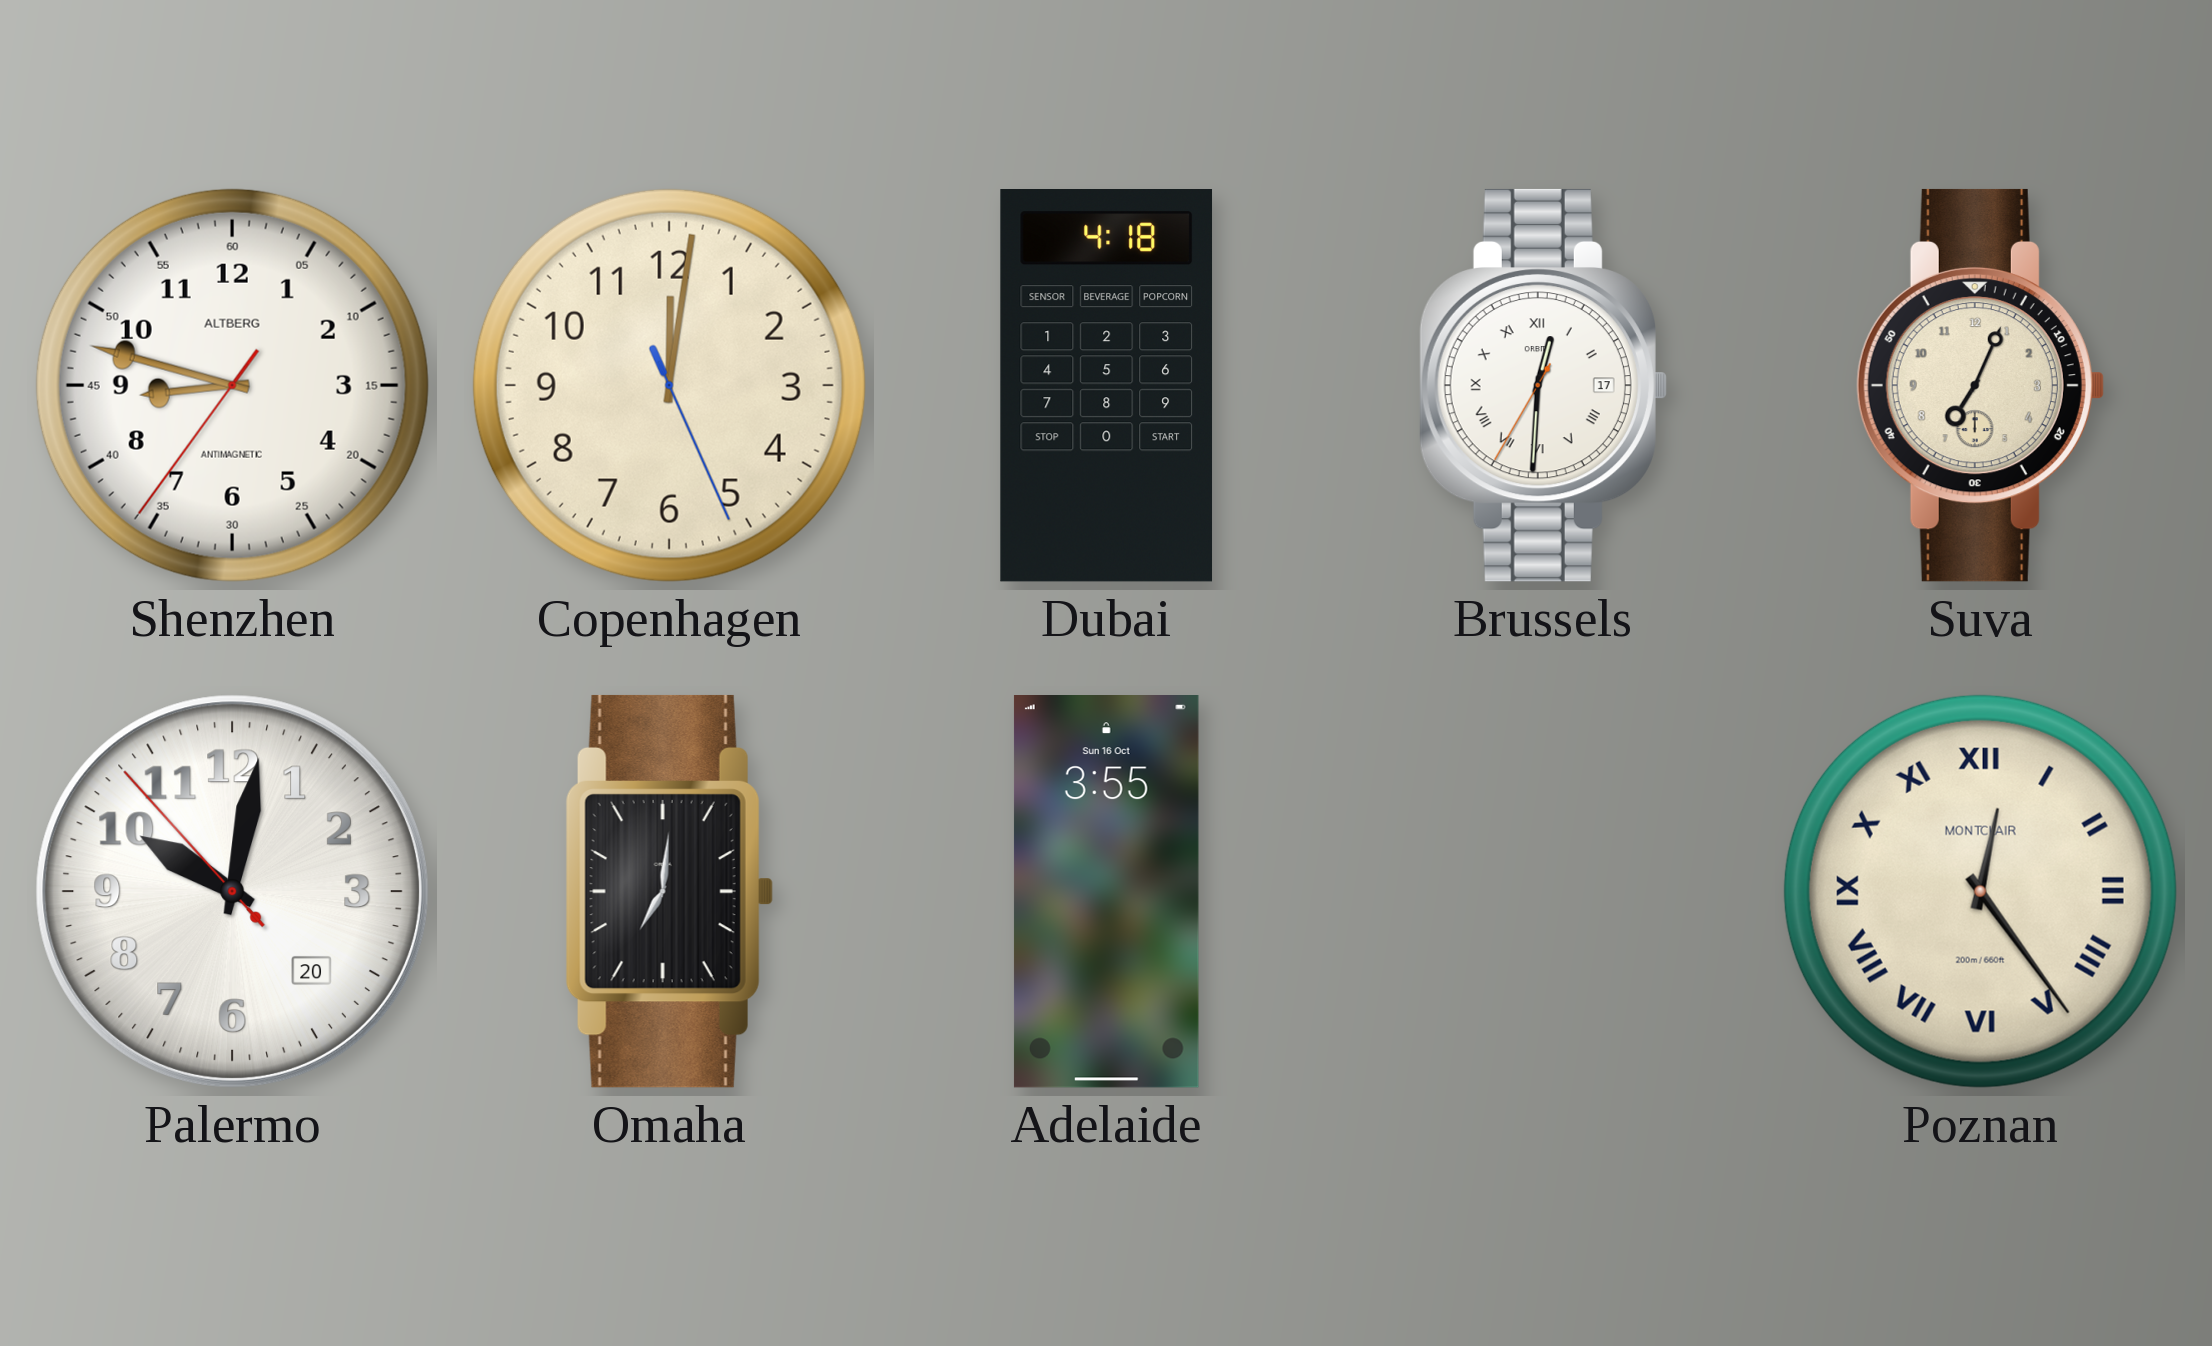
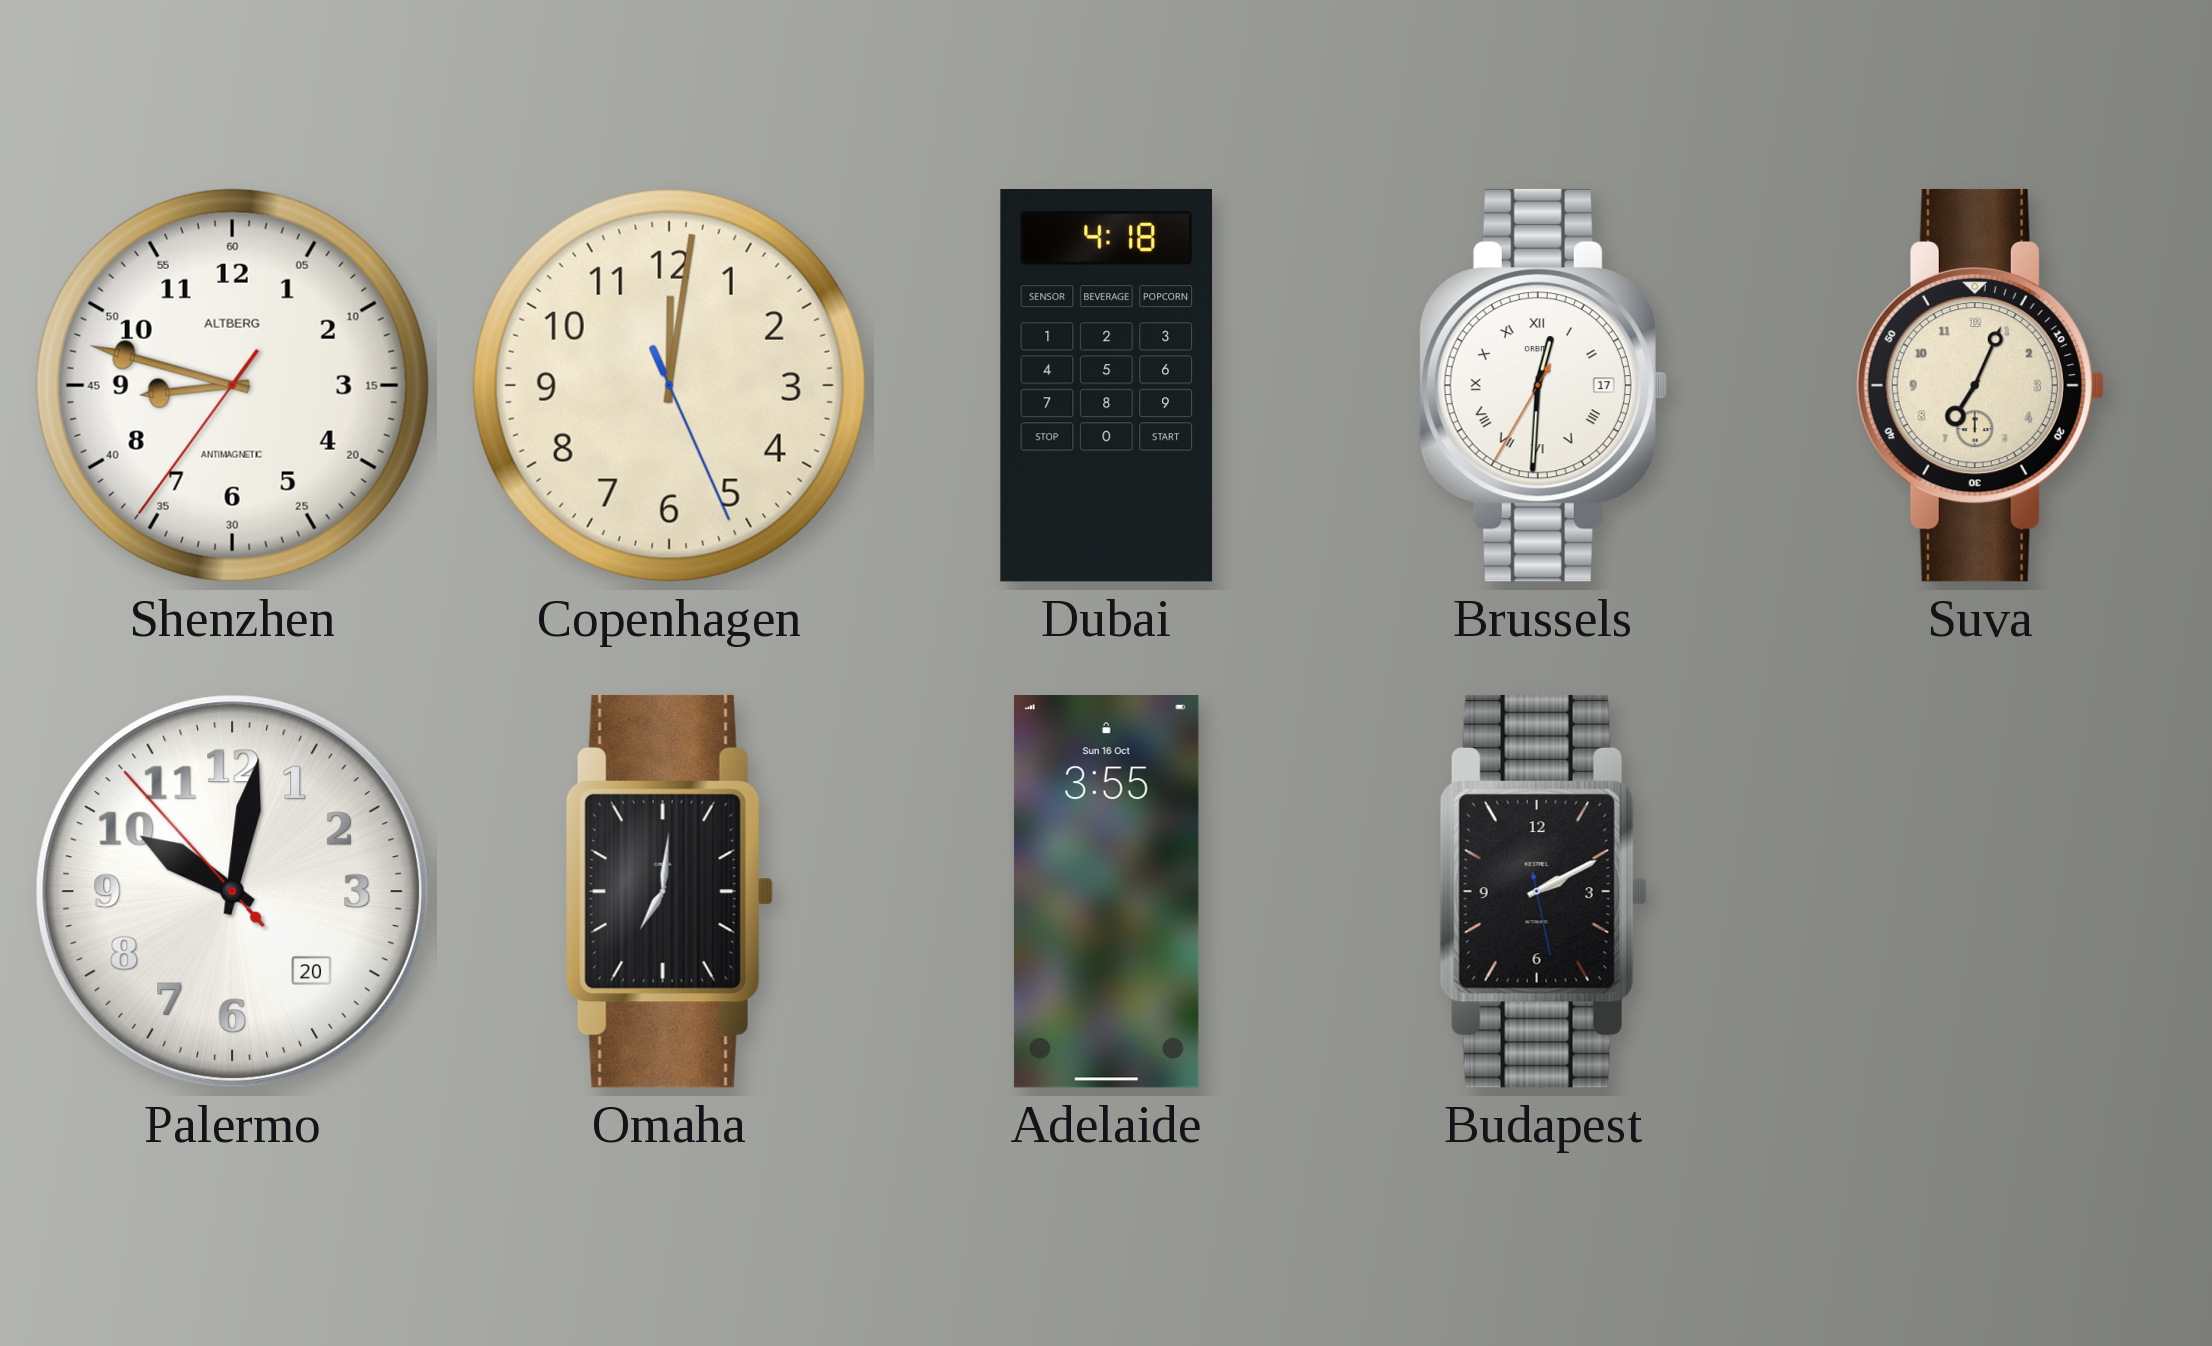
Budapest: none -> 2:10 (1543, 891)
Poznan: 12:24 -> none (1980, 891)
